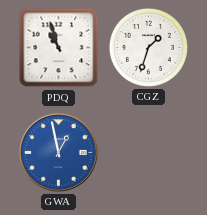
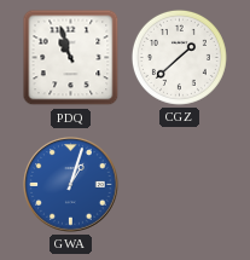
CGZ: 1:33 -> 1:38 (179, 57)
GWA: 12:58 -> 1:03 (71, 185)
